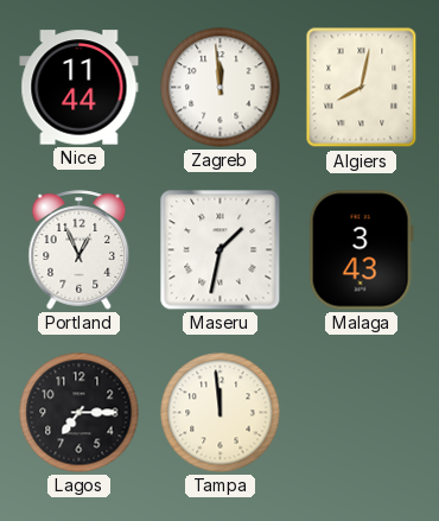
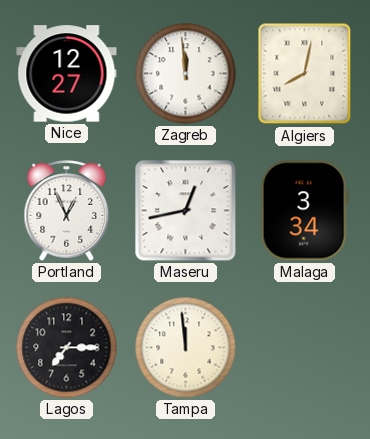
Nice: 11:44 -> 12:27 (67, 74)
Maseru: 1:32 -> 12:43 (186, 211)
Malaga: 3:43 -> 3:34 (304, 211)
